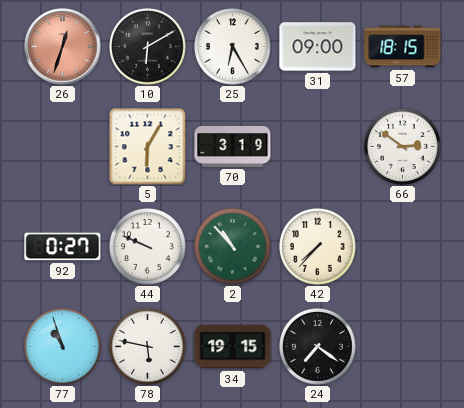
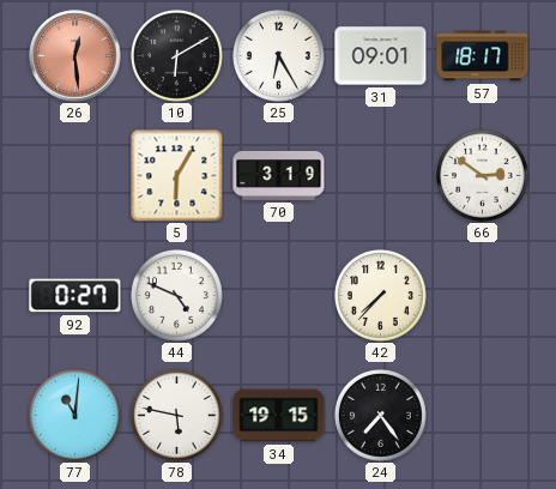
26: 12:33 -> 12:29 (75, 56)
31: 09:00 -> 09:01 (381, 56)
57: 18:15 -> 18:17 (483, 56)
44: 9:49 -> 4:49 (177, 296)
2: 10:53 -> none (233, 247)
77: 10:57 -> 11:01 (75, 416)
24: 7:21 -> 7:24 (381, 416)
